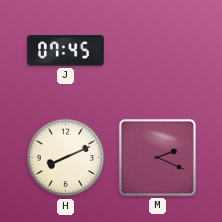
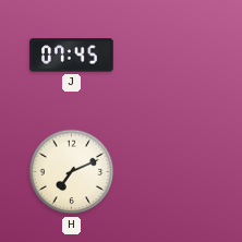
H: 8:11 -> 7:11 (72, 172)
M: 2:19 -> none (157, 157)
